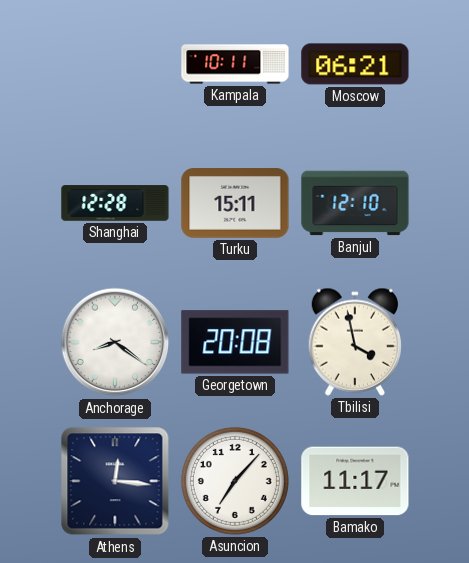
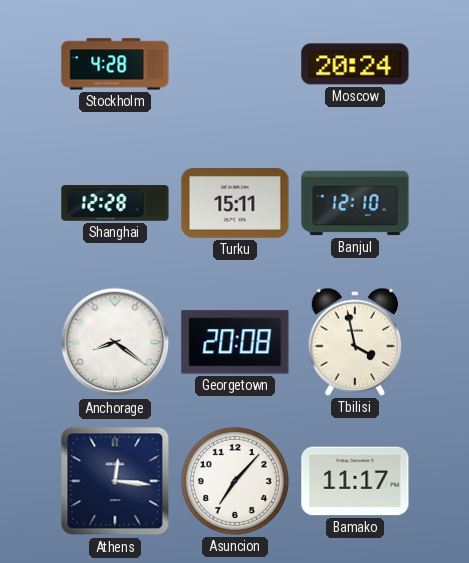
Stockholm: none -> 4:28 (115, 64)
Kampala: 10:11 -> none (235, 64)
Moscow: 06:21 -> 20:24 (355, 64)
